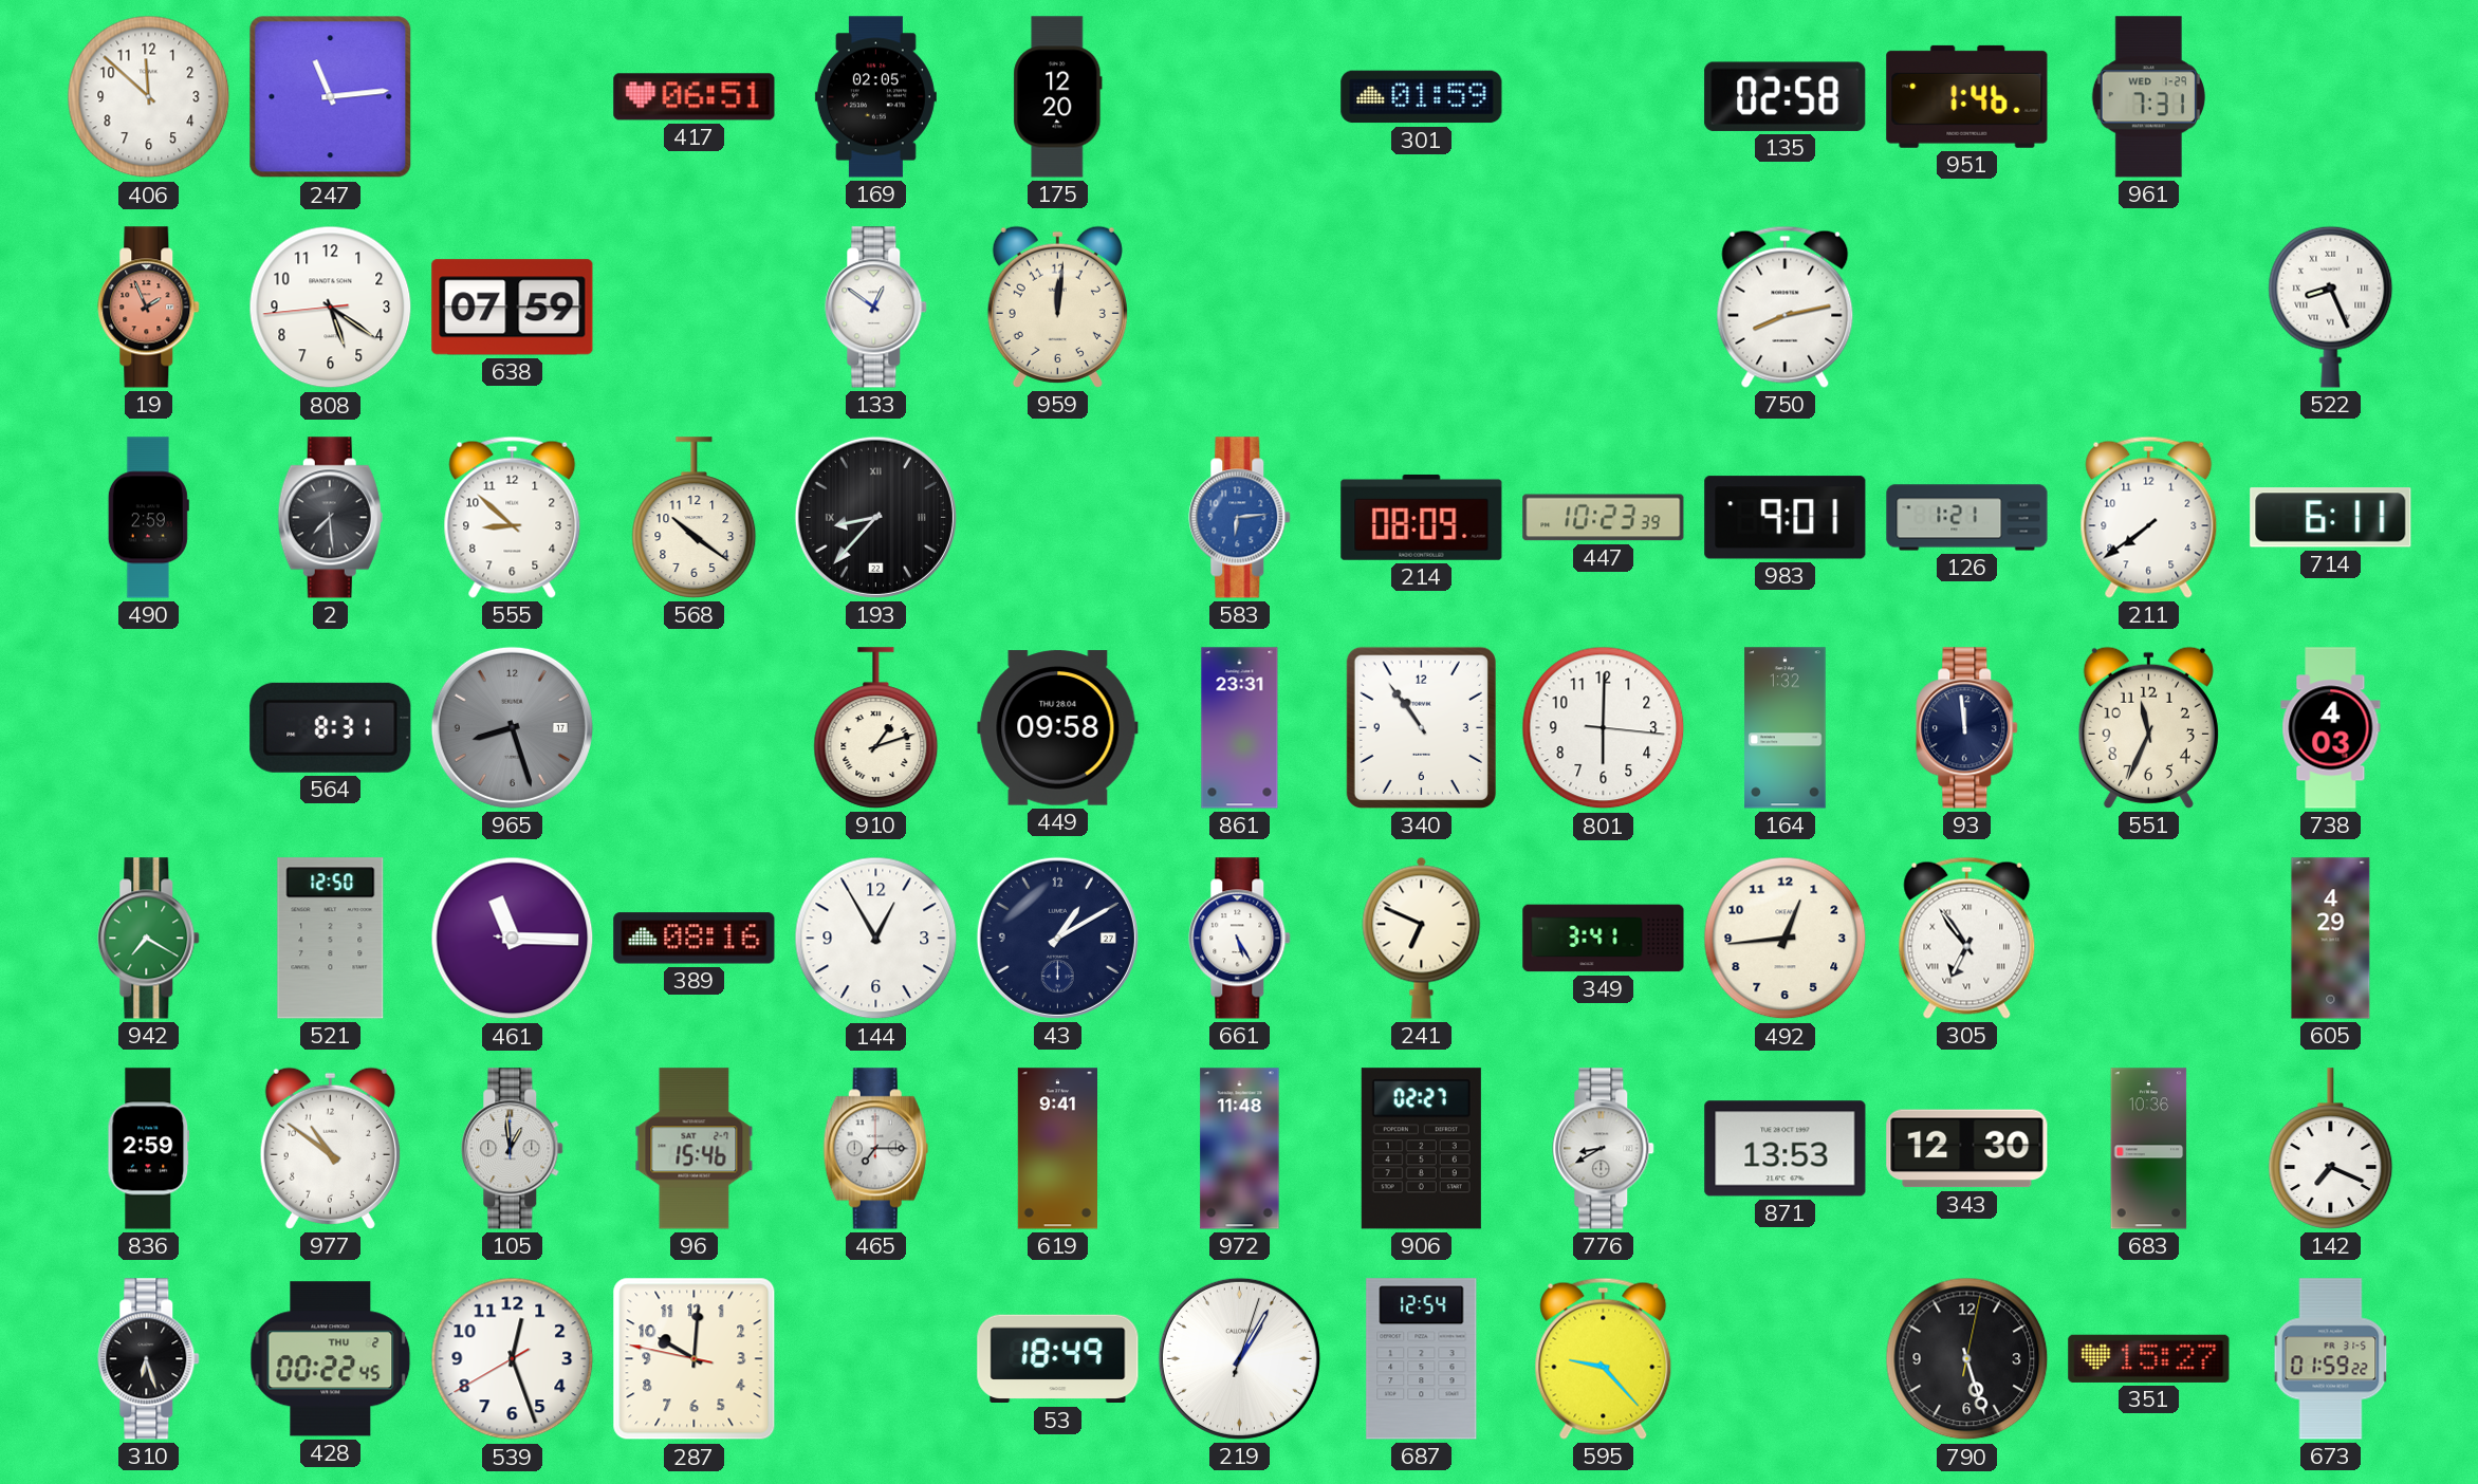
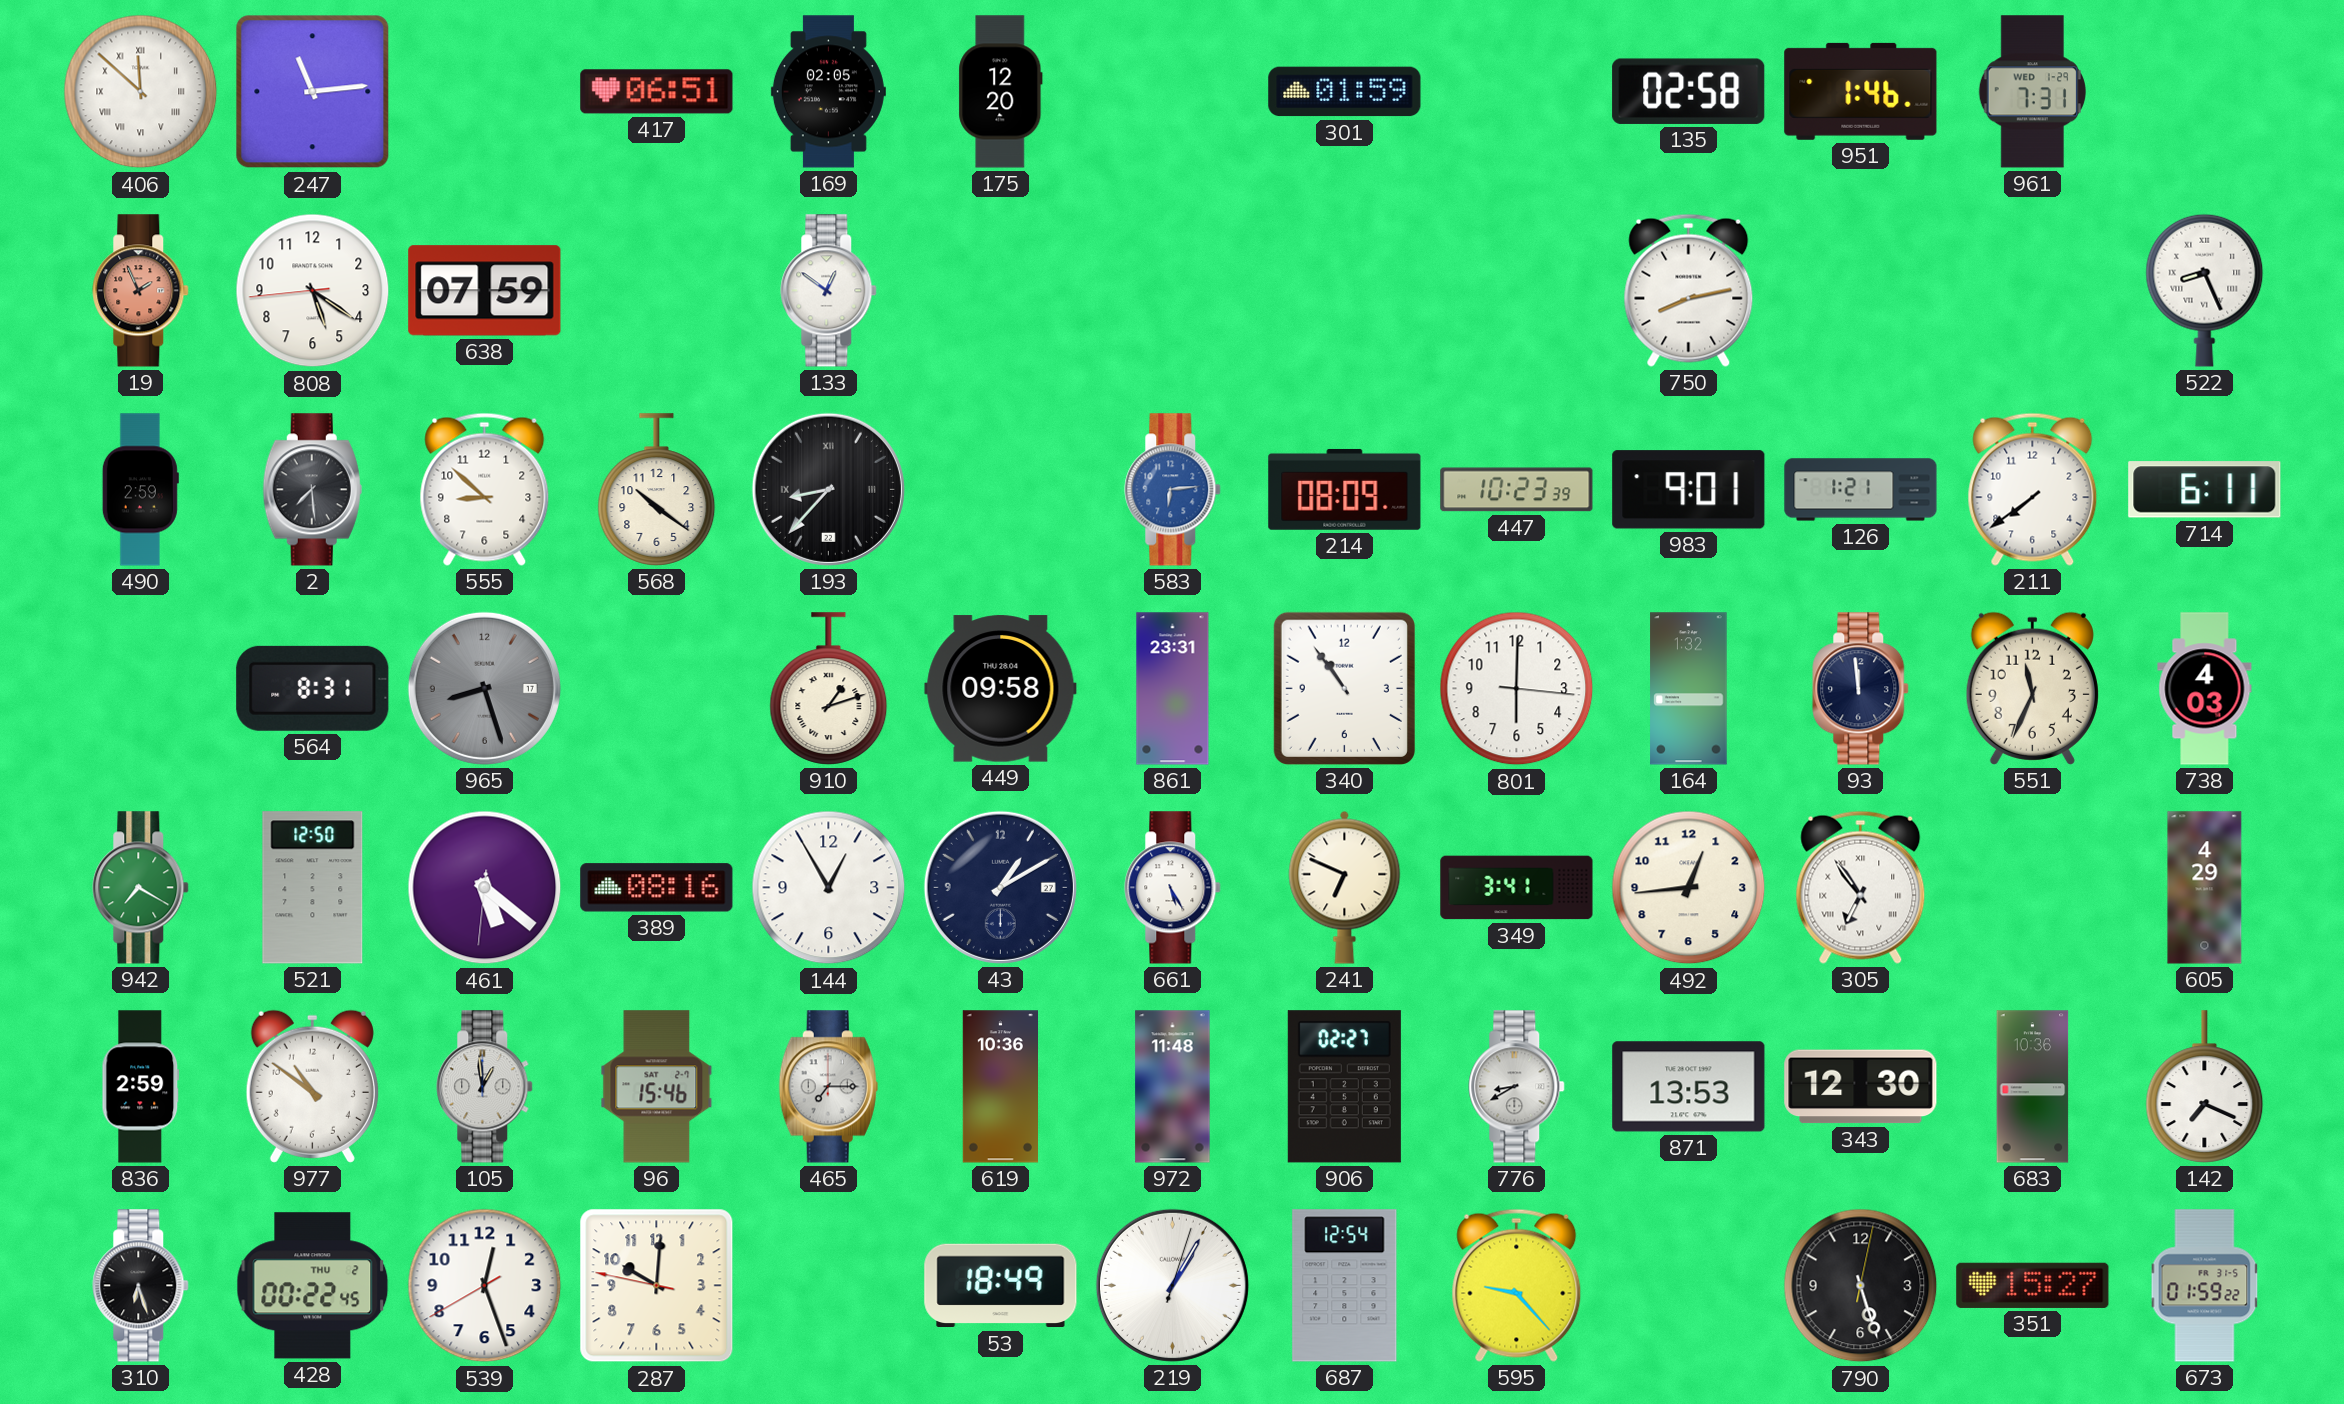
406 numerals: Arabic -> Roman (141, 92)
959: 12:01 -> none (1057, 307)
461: 11:15 -> 5:21 (485, 888)
619: 9:41 -> 10:36 (1000, 1087)
